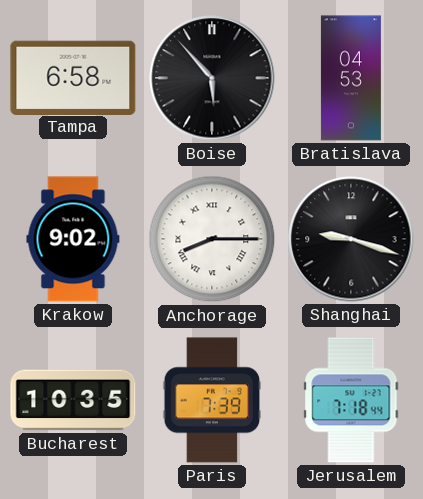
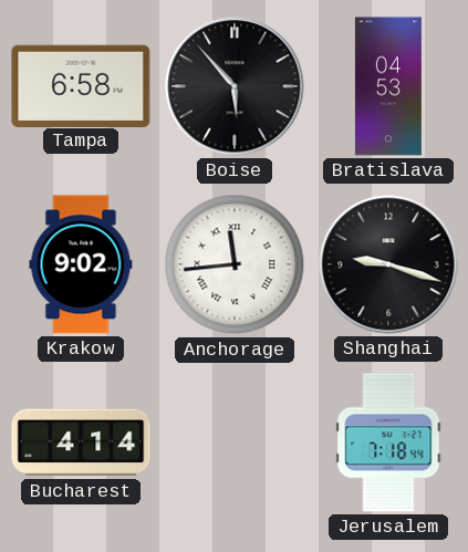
Anchorage: 8:15 -> 11:44 (235, 264)
Bucharest: 10:35 -> 4:14 (81, 442)
Paris: 7:39 -> none (212, 400)
